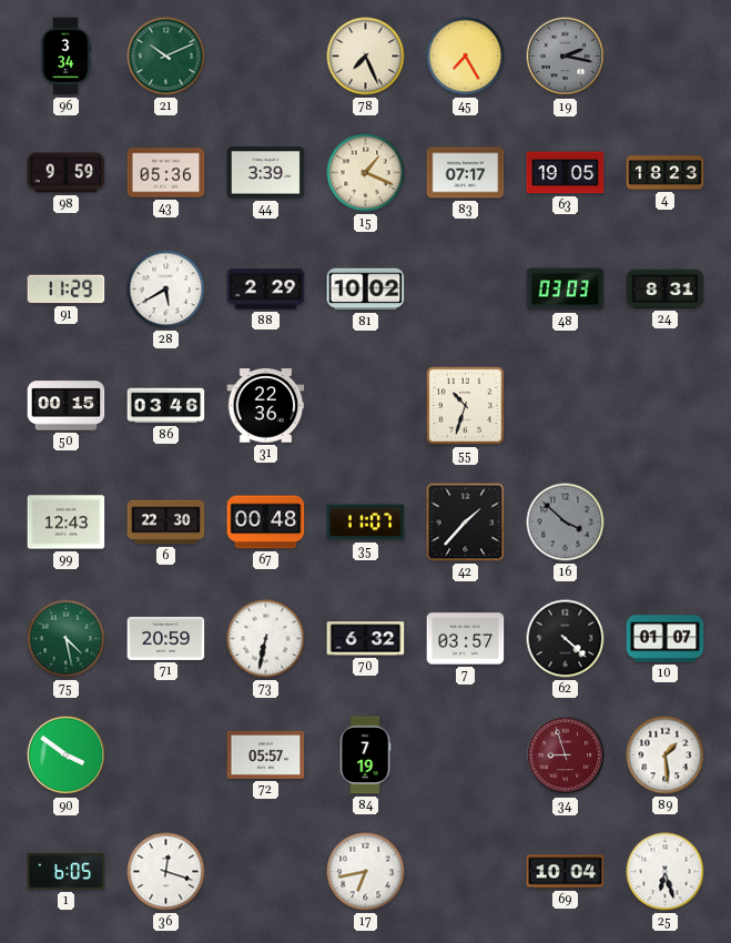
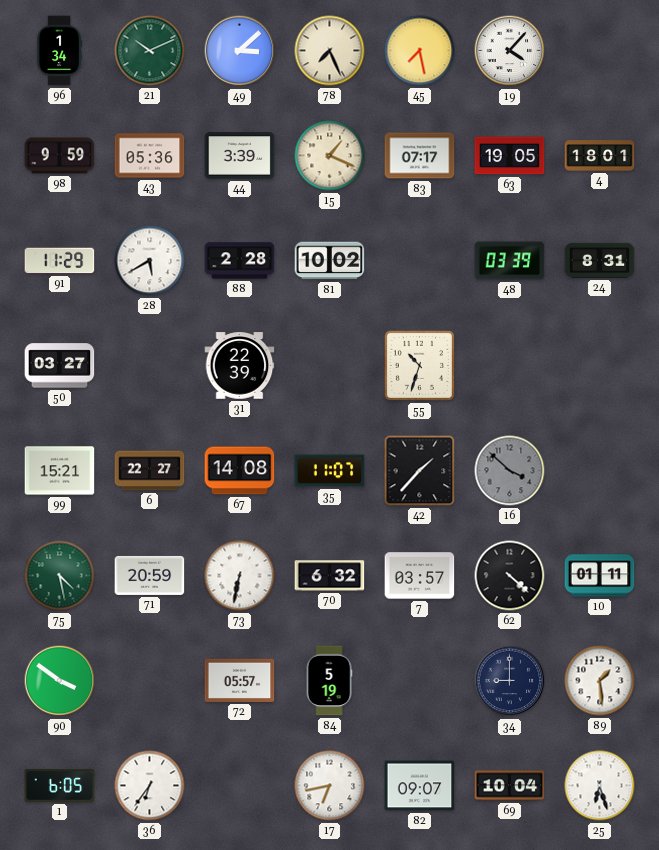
96: 3:34 -> 1:34 (60, 51)
49: none -> 3:08 (240, 51)
45: 7:25 -> 7:28 (420, 51)
19: 2:17 -> 4:07 (510, 51)
19 dial: grey -> white (510, 51)
4: 18:23 -> 18:01 (600, 156)
88: 2:29 -> 2:28 (240, 261)
48: 03:03 -> 03:39 (510, 261)
50: 00:15 -> 03:27 (60, 366)
86: 03:46 -> none (166, 406)
31: 22:36 -> 22:39 (240, 366)
99: 12:43 -> 15:21 (60, 471)
6: 22:30 -> 22:27 (150, 471)
67: 00:48 -> 14:08 (240, 471)
10: 01:07 -> 01:11 (600, 576)
84: 7:19 -> 5:19 (329, 681)
34: 8:57 -> 9:00 (510, 681)
34 dial: burgundy -> navy (510, 681)
36: 12:18 -> 6:36 (150, 786)
82: none -> 09:07 (420, 786)
